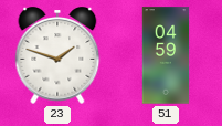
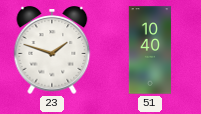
51: 04:59 -> 10:40 (150, 50)
